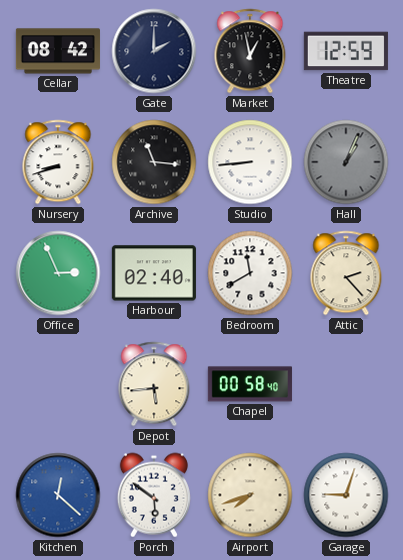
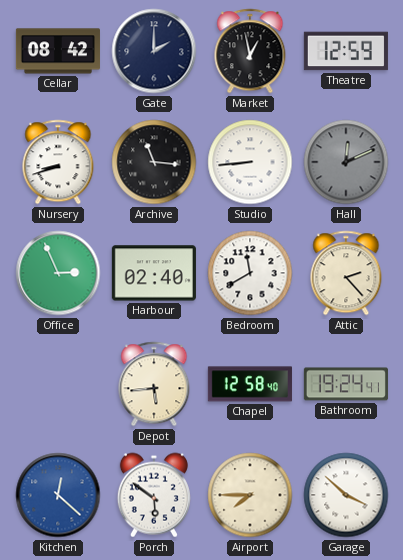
Hall: 1:04 -> 12:11 (346, 162)
Chapel: 00:58 -> 12:58 (250, 384)
Bathroom: none -> 19:24 (346, 384)
Airport: 7:42 -> 7:45 (250, 495)
Garage: 9:03 -> 3:52 (346, 495)
